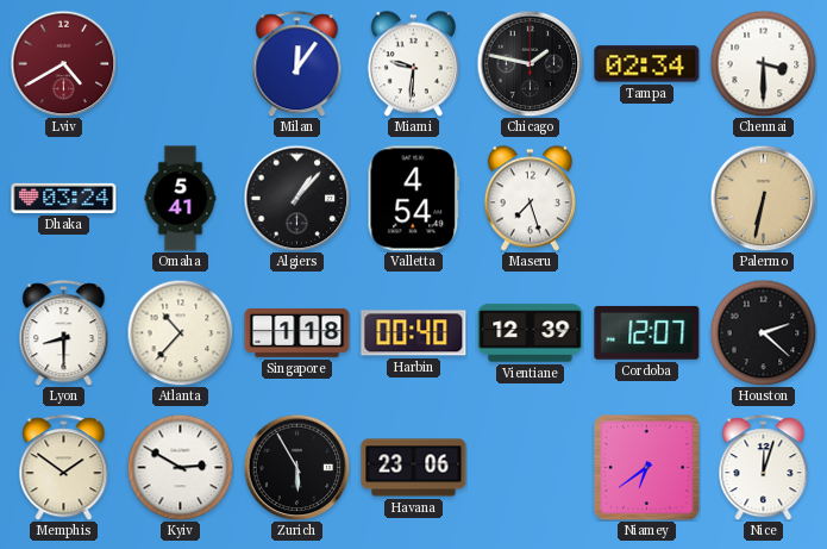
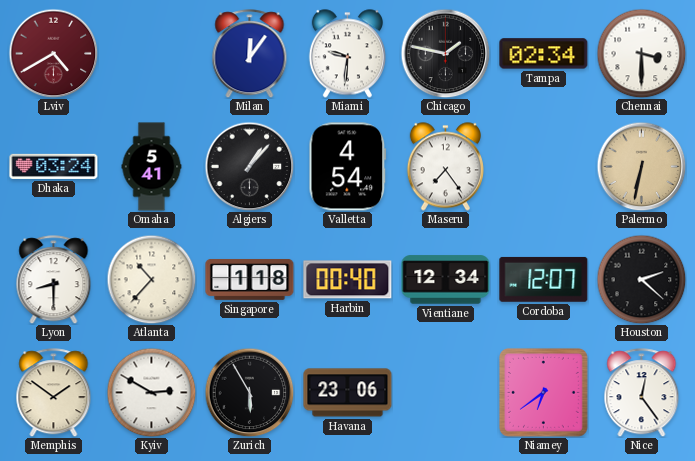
Maseru: 7:27 -> 7:24 (445, 167)
Vientiane: 12:39 -> 12:34 (446, 280)
Nice: 12:03 -> 12:24 (642, 393)
